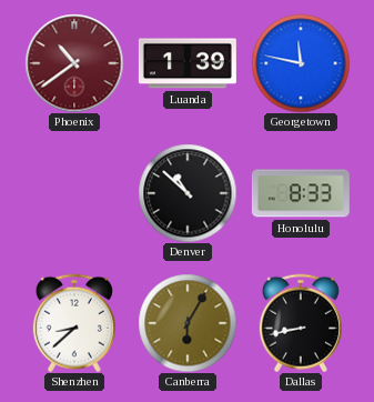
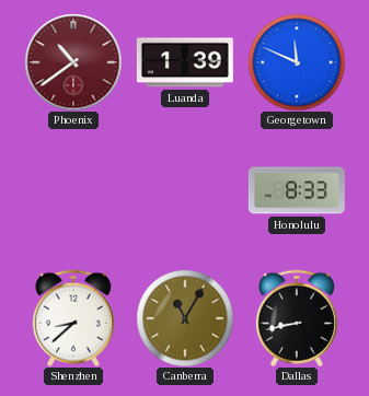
Georgetown: 11:47 -> 11:49 (297, 62)
Denver: 10:52 -> none (188, 193)
Canberra: 6:05 -> 11:05 (185, 318)
